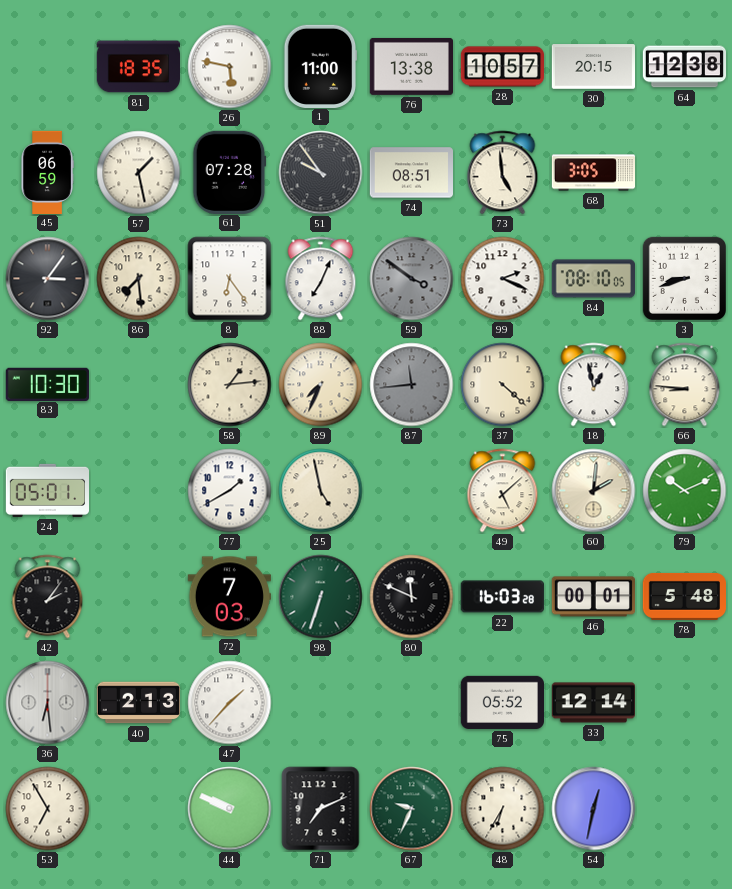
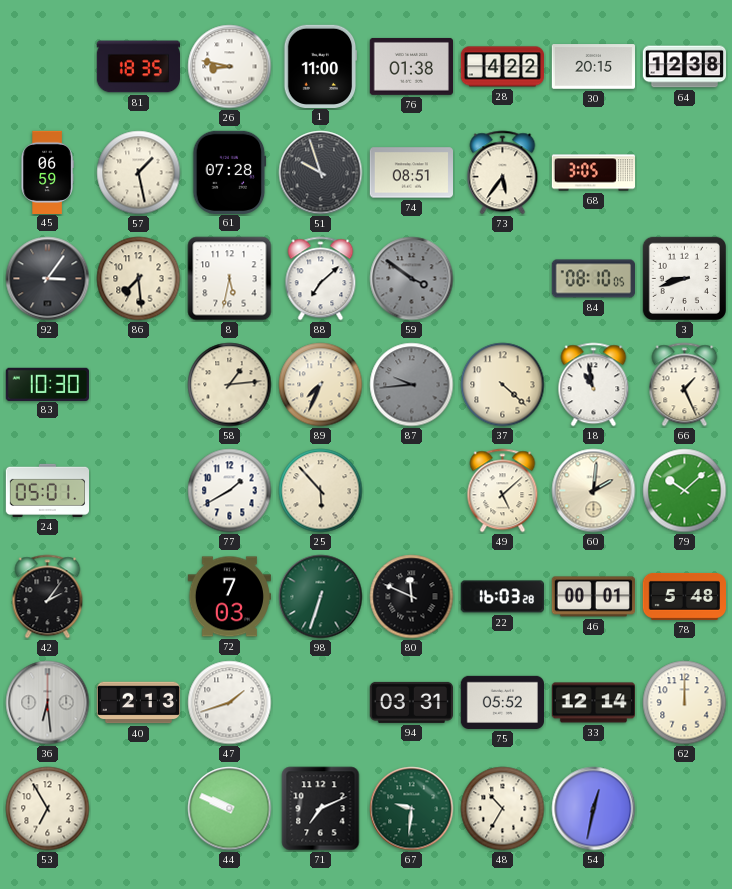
26: 5:47 -> 8:47 (230, 67)
76: 13:38 -> 01:38 (411, 66)
28: 10:57 -> 4:22 (503, 67)
51: 9:54 -> 9:57 (321, 173)
73: 4:59 -> 5:36 (503, 173)
8: 6:24 -> 5:32 (230, 279)
88: 7:04 -> 7:08 (321, 279)
99: 2:19 -> none (503, 279)
87: 11:44 -> 9:44 (412, 385)
18: 12:58 -> 10:58 (594, 385)
66: 8:46 -> 1:26 (685, 385)
25: 4:58 -> 5:53 (321, 491)
79: 10:11 -> 10:08 (685, 491)
47: 1:37 -> 1:42 (230, 703)
94: none -> 03:31 (411, 702)
62: none -> 12:00 (685, 703)
67: 9:34 -> 9:31 (412, 809)
48: 6:35 -> 10:35 (503, 809)
